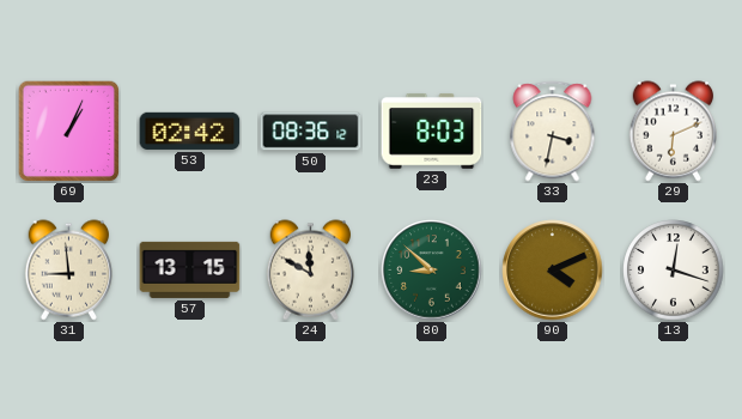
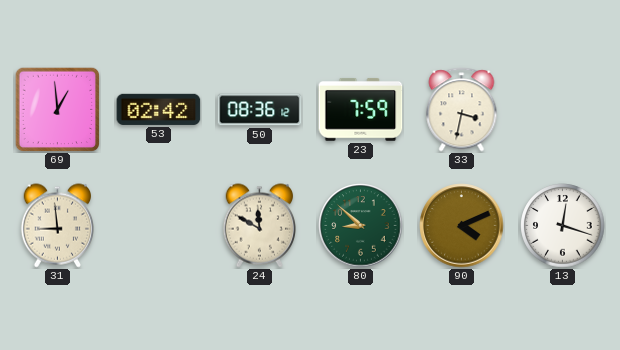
69: 1:04 -> 12:59 (57, 109)
23: 8:03 -> 7:59 (361, 109)
29: 6:11 -> none (674, 132)
57: 13:15 -> none (190, 269)
